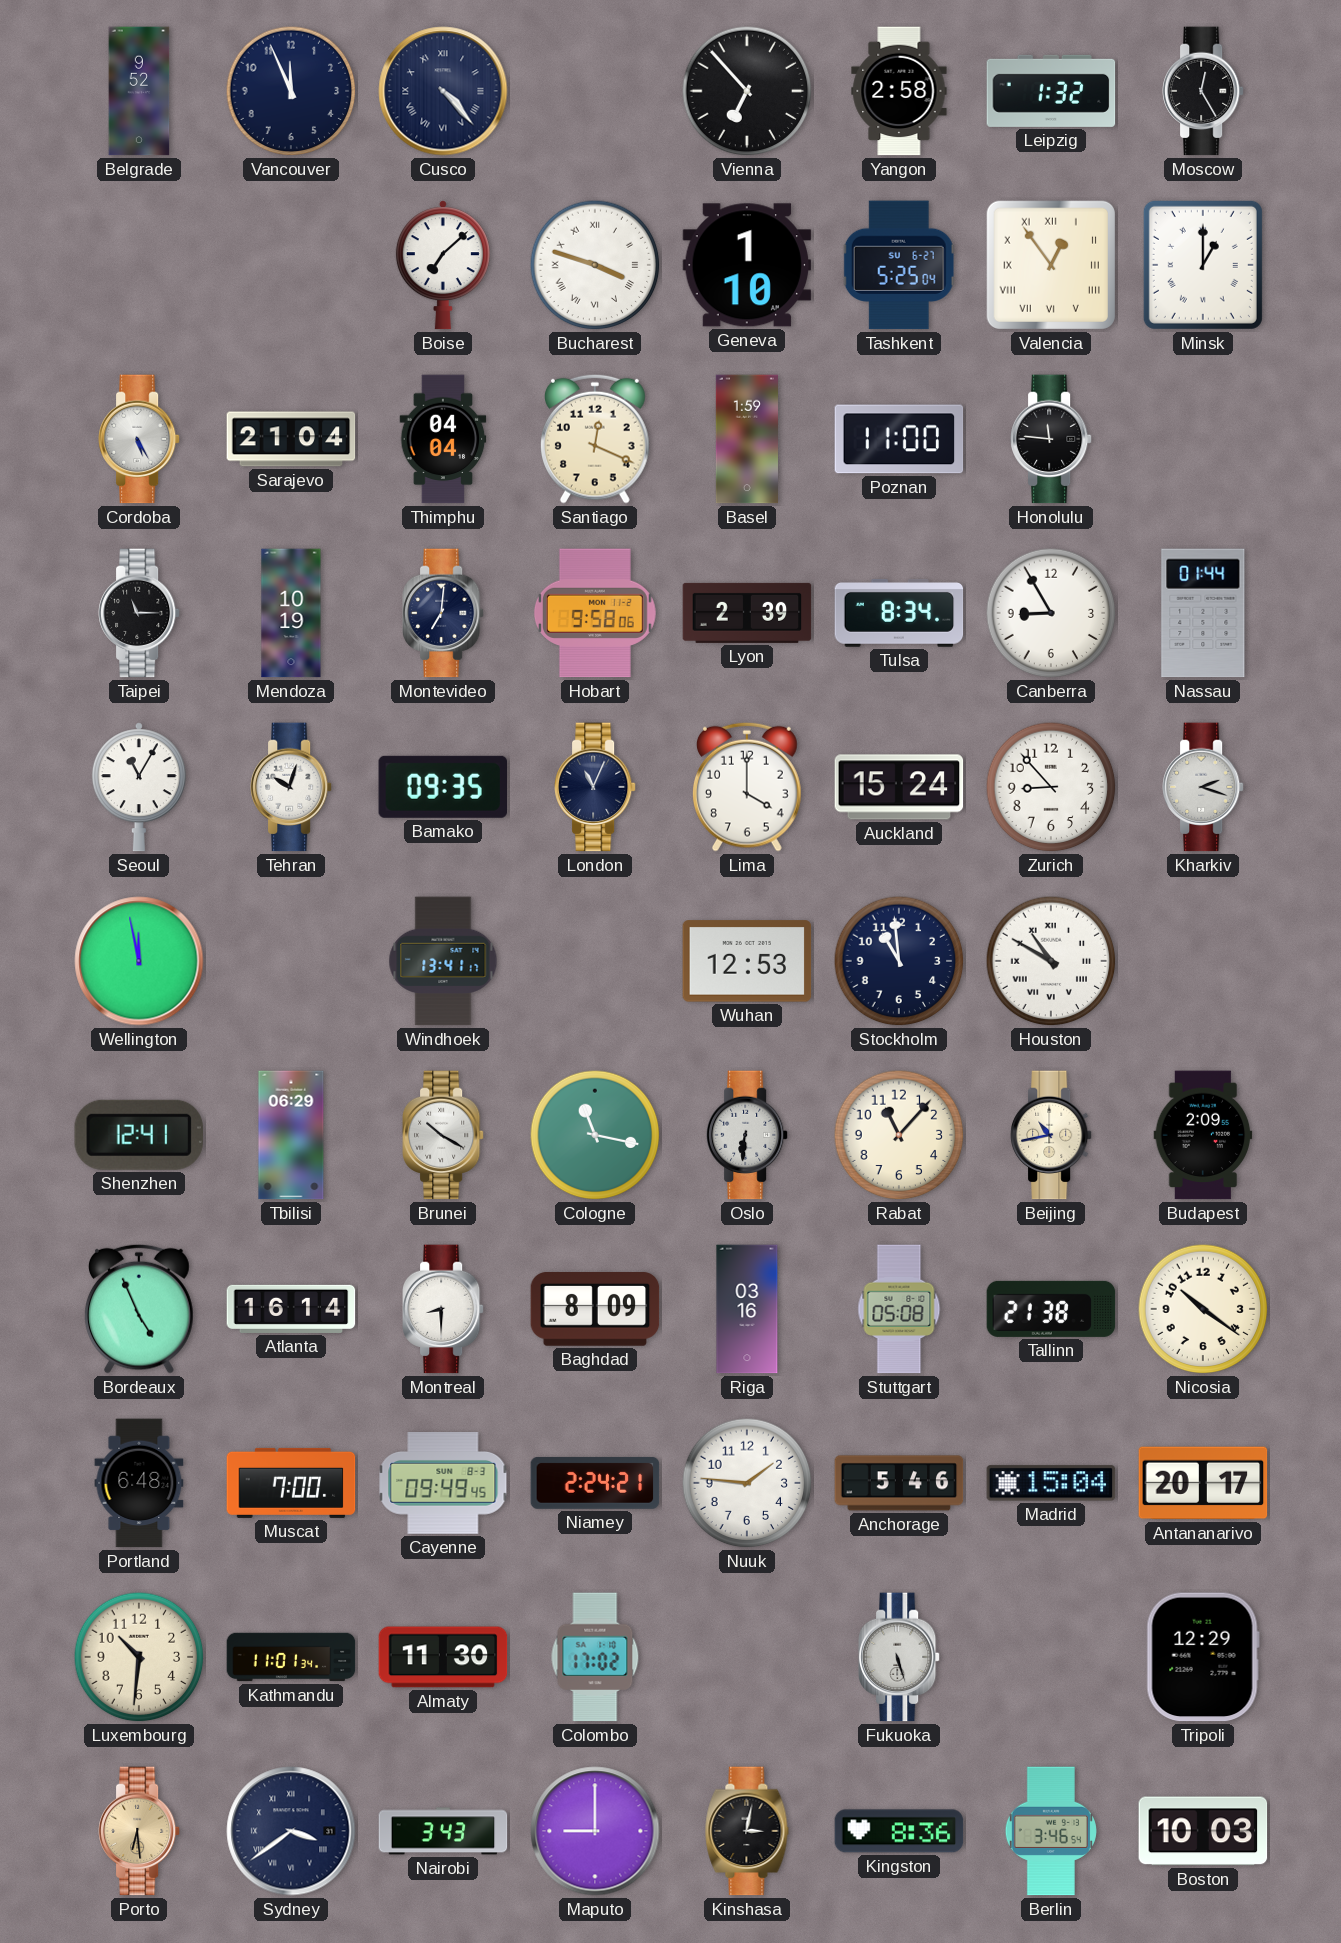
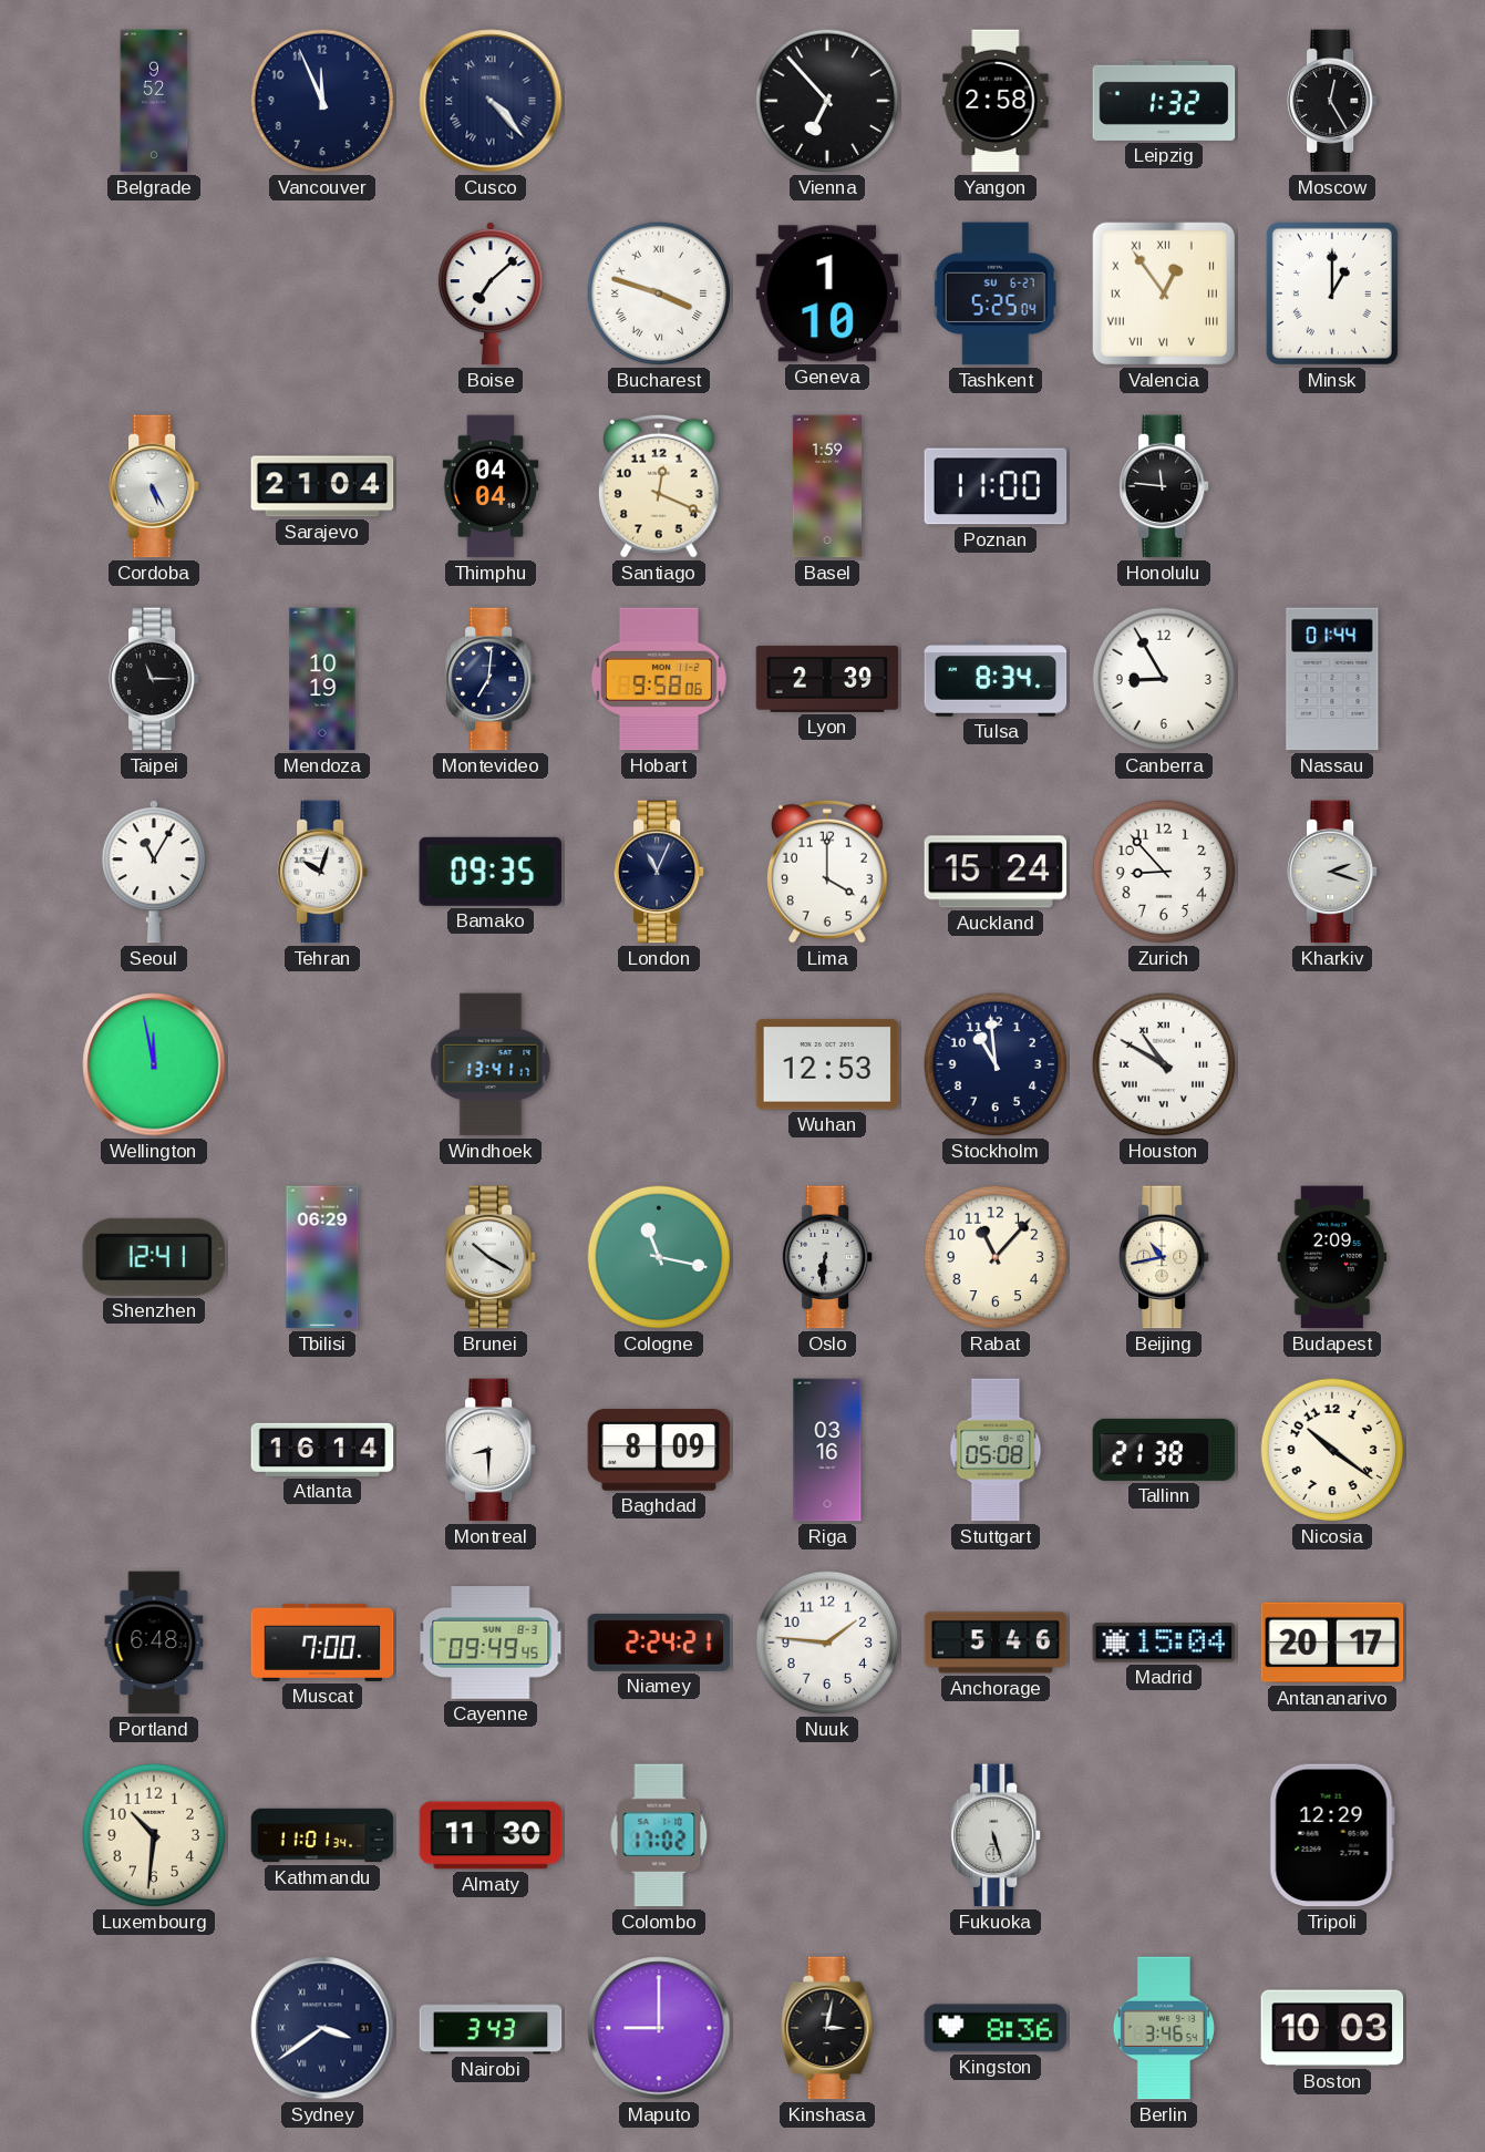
Bordeaux: 4:56 -> none (140, 1309)
Porto: 6:29 -> none (139, 1831)
